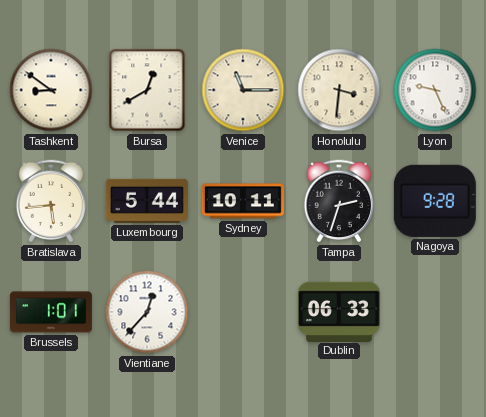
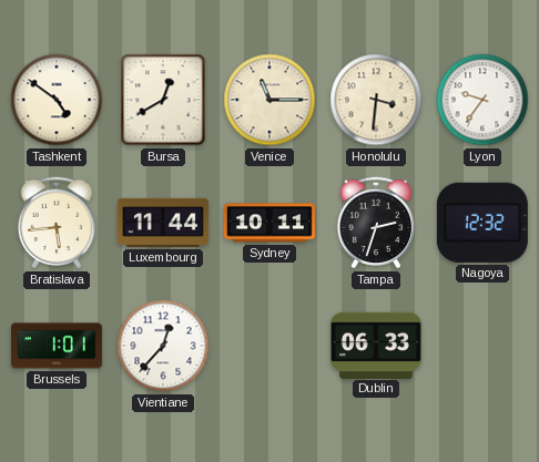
Tashkent: 8:51 -> 4:51 (57, 100)
Lyon: 9:26 -> 9:36 (482, 100)
Luxembourg: 5:44 -> 11:44 (163, 223)
Nagoya: 9:28 -> 12:32 (482, 223)
